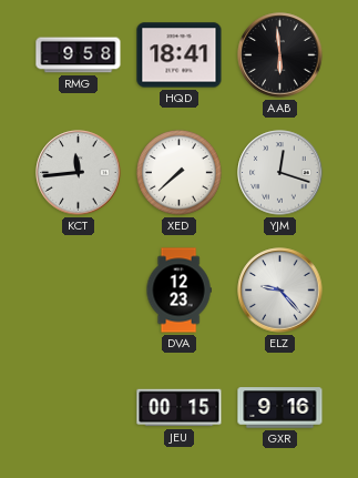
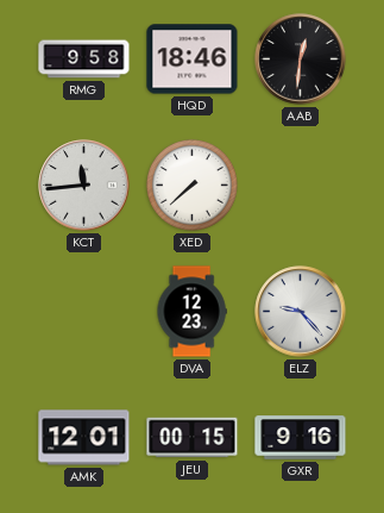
HQD: 18:41 -> 18:46 (193, 60)
AAB: 5:59 -> 12:31 (301, 60)
YJM: 12:18 -> none (280, 173)
AMK: none -> 12:01 (84, 438)
